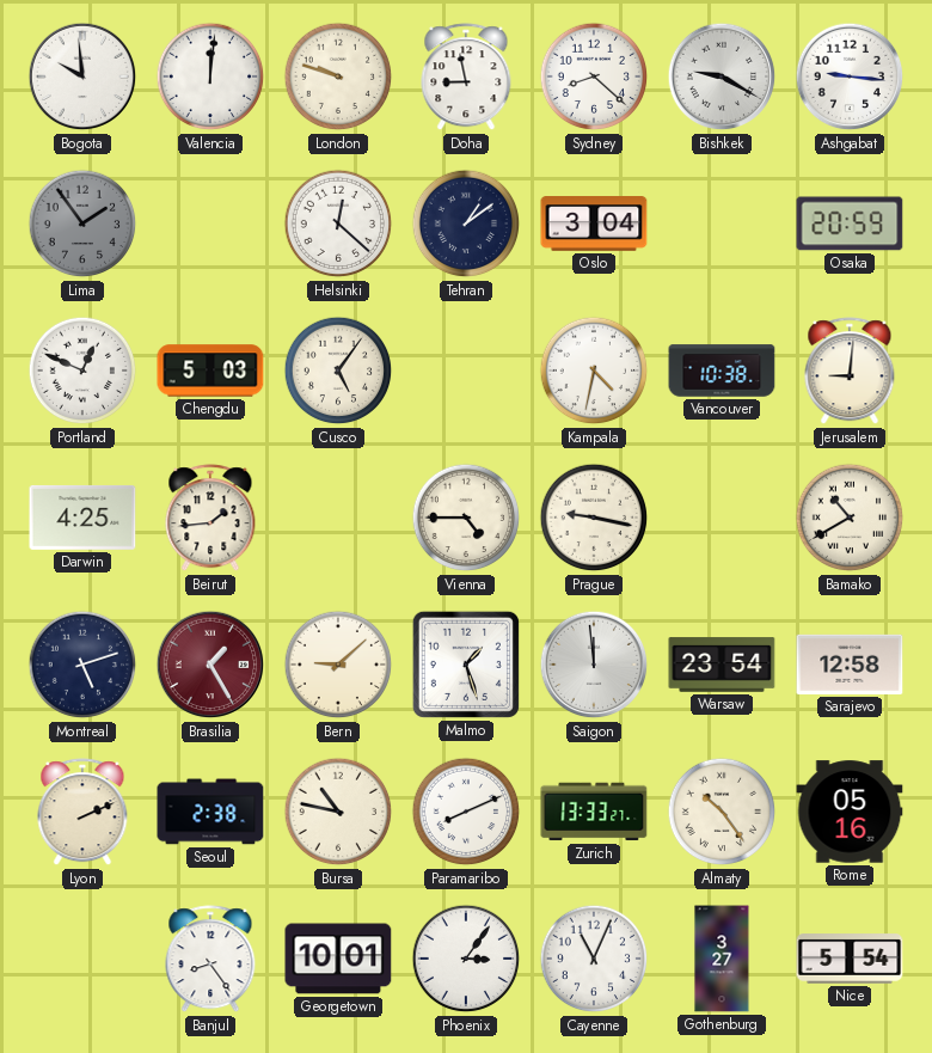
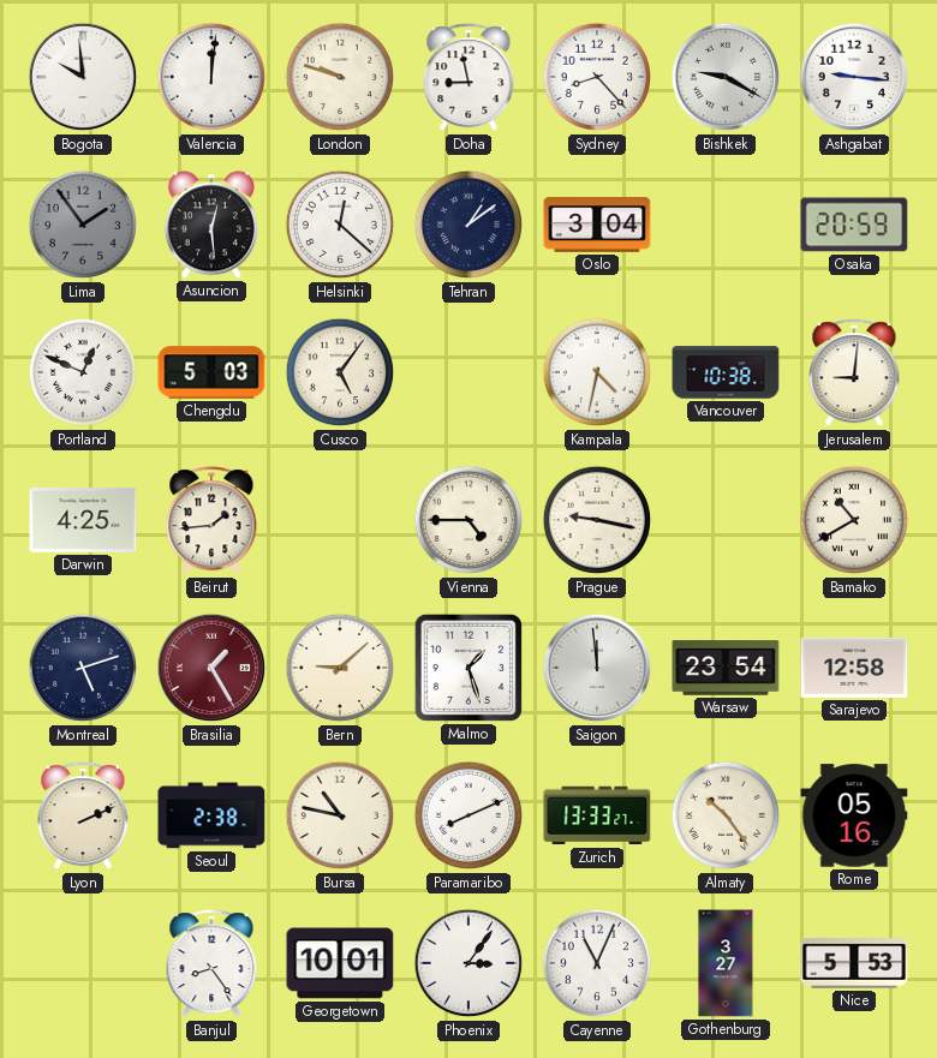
Sydney: 8:22 -> 8:23 (597, 77)
Asuncion: none -> 12:29 (211, 225)
Nice: 5:54 -> 5:53 (854, 963)
